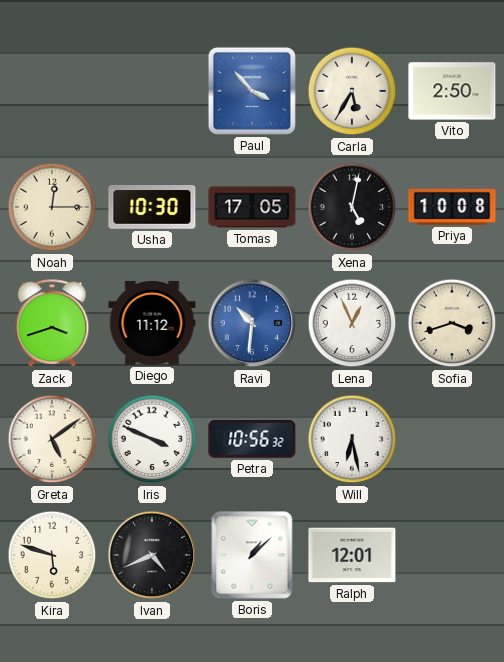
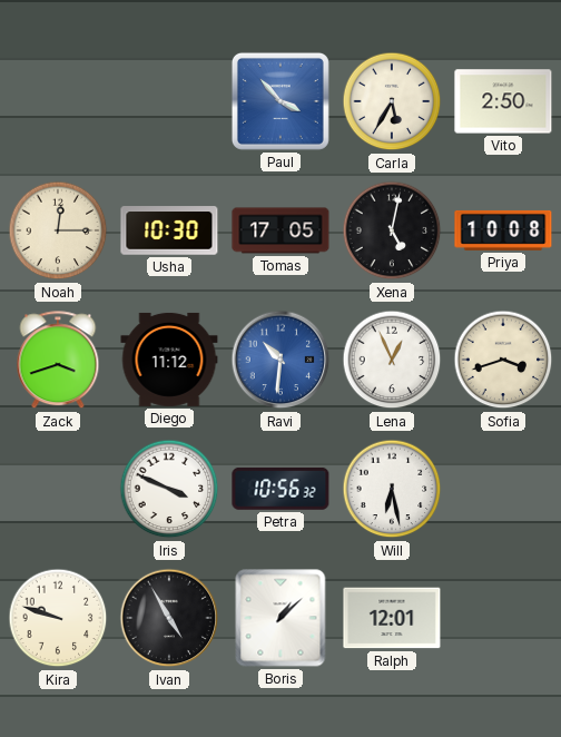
Greta: 5:09 -> none (52, 439)
Kira: 5:48 -> 9:48 (58, 618)
Ivan: 4:41 -> 4:55 (169, 618)
